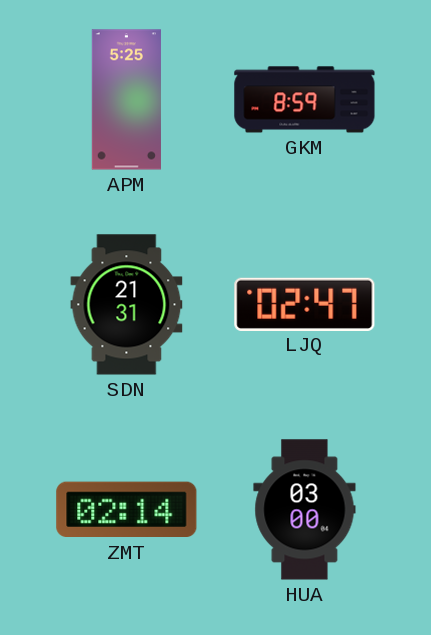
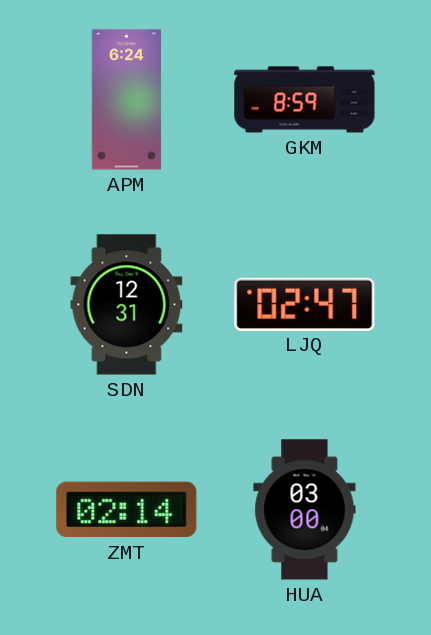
APM: 5:25 -> 6:24 (126, 100)
SDN: 21:31 -> 12:31 (127, 305)
